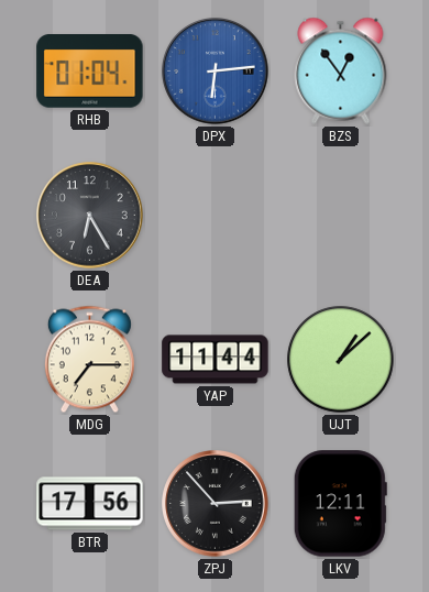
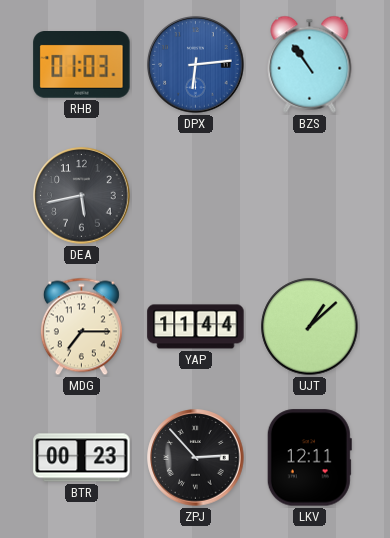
RHB: 01:04 -> 01:03 (82, 65)
BZS: 12:54 -> 10:54 (310, 64)
DEA: 6:25 -> 5:43 (82, 196)
BTR: 17:56 -> 00:23 (82, 458)
